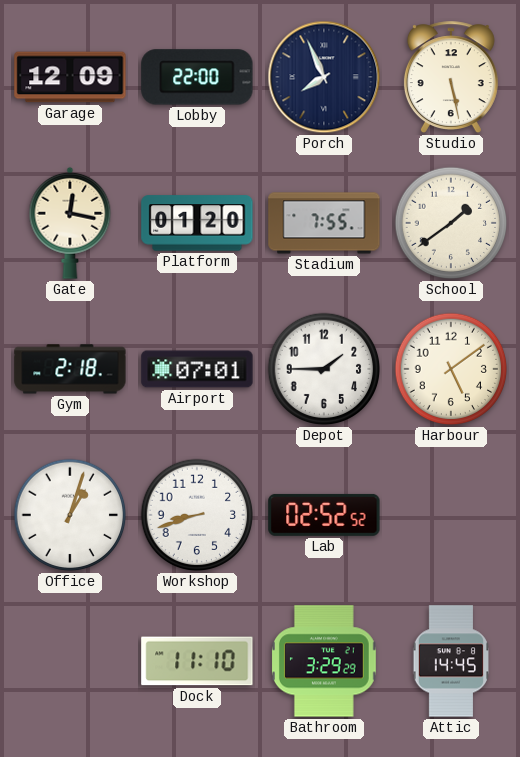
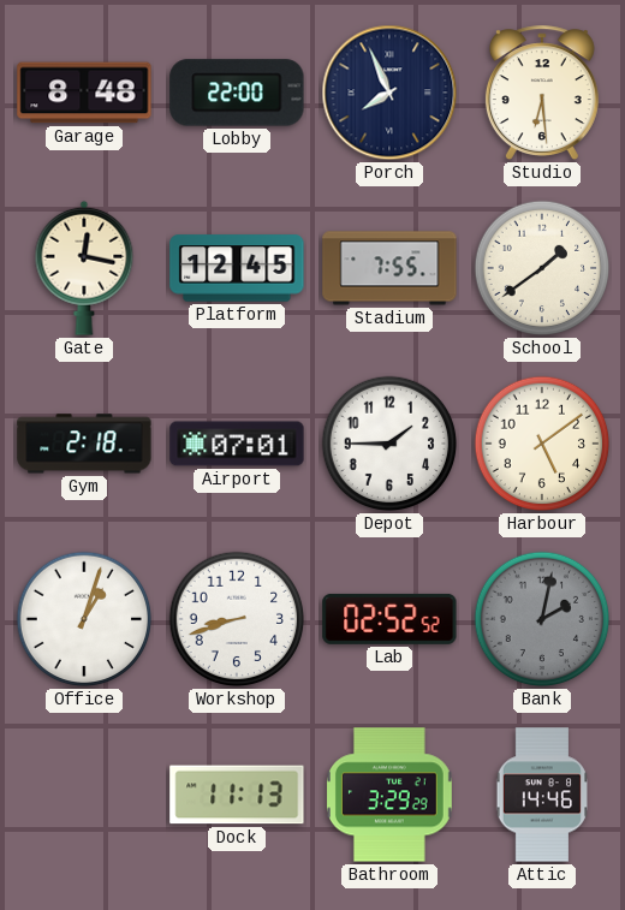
Garage: 12:09 -> 8:48 (84, 93)
Studio: 5:28 -> 6:29 (542, 94)
Platform: 01:20 -> 12:45 (237, 268)
Bank: none -> 2:02 (542, 619)
Dock: 11:10 -> 11:13 (237, 795)
Attic: 14:45 -> 14:46 (541, 795)
